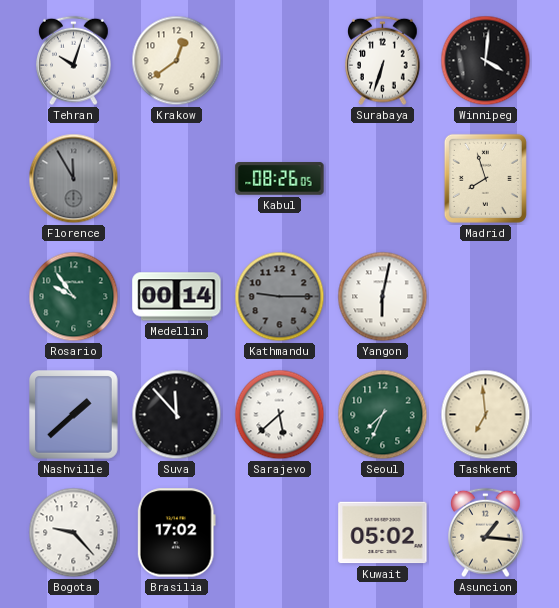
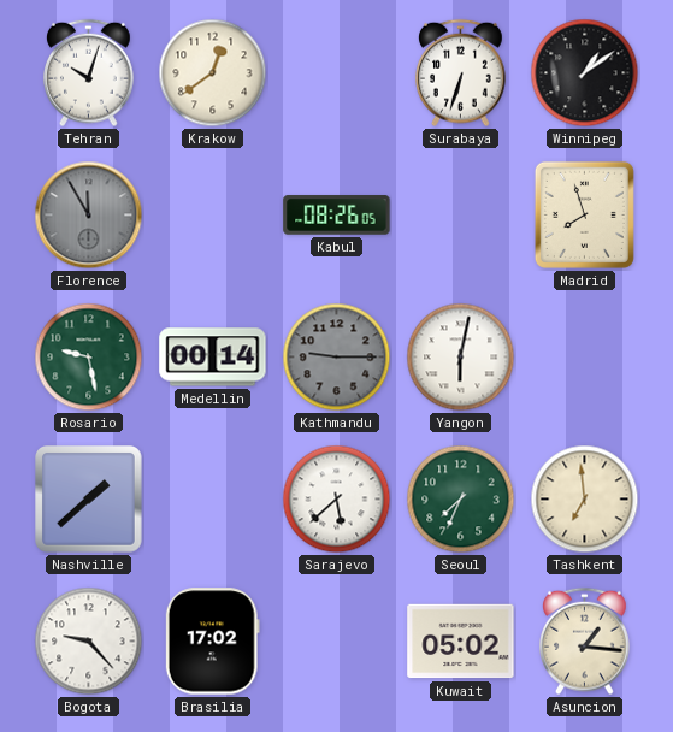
Winnipeg: 4:01 -> 1:09 (585, 73)
Rosario: 9:54 -> 9:28 (89, 358)
Suva: 11:53 -> none (177, 415)
